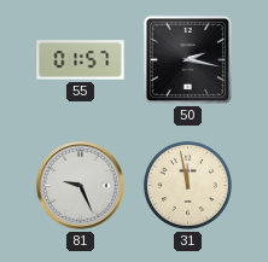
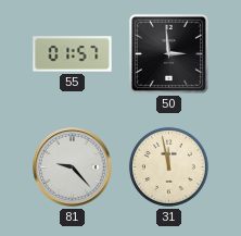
50: 2:17 -> 2:59 (168, 53)
81: 9:26 -> 9:23 (73, 167)
